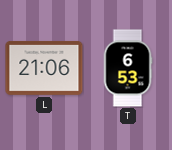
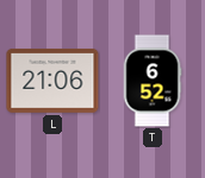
T: 6:53 -> 6:52 (153, 81)
